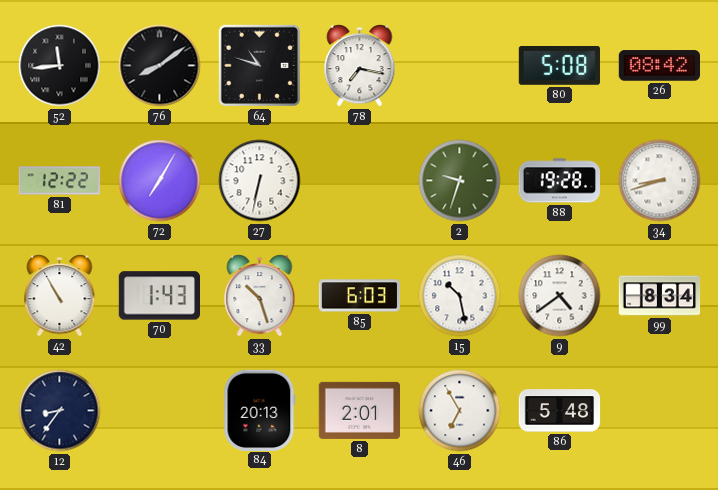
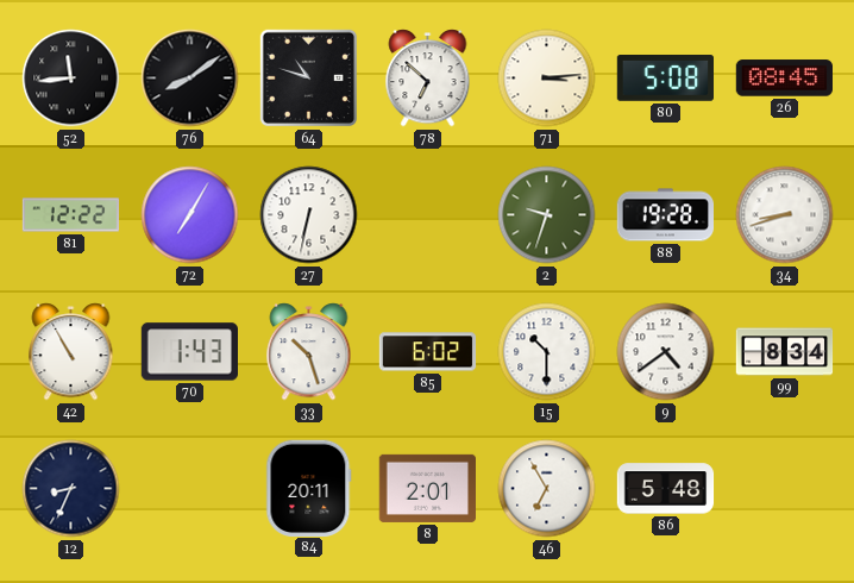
78: 7:17 -> 6:52 (428, 79)
71: none -> 3:14 (547, 79)
26: 08:42 -> 08:45 (784, 79)
85: 6:03 -> 6:02 (428, 352)
15: 10:28 -> 10:30 (547, 352)
12: 8:36 -> 8:34 (71, 489)
84: 20:13 -> 20:11 (309, 488)
